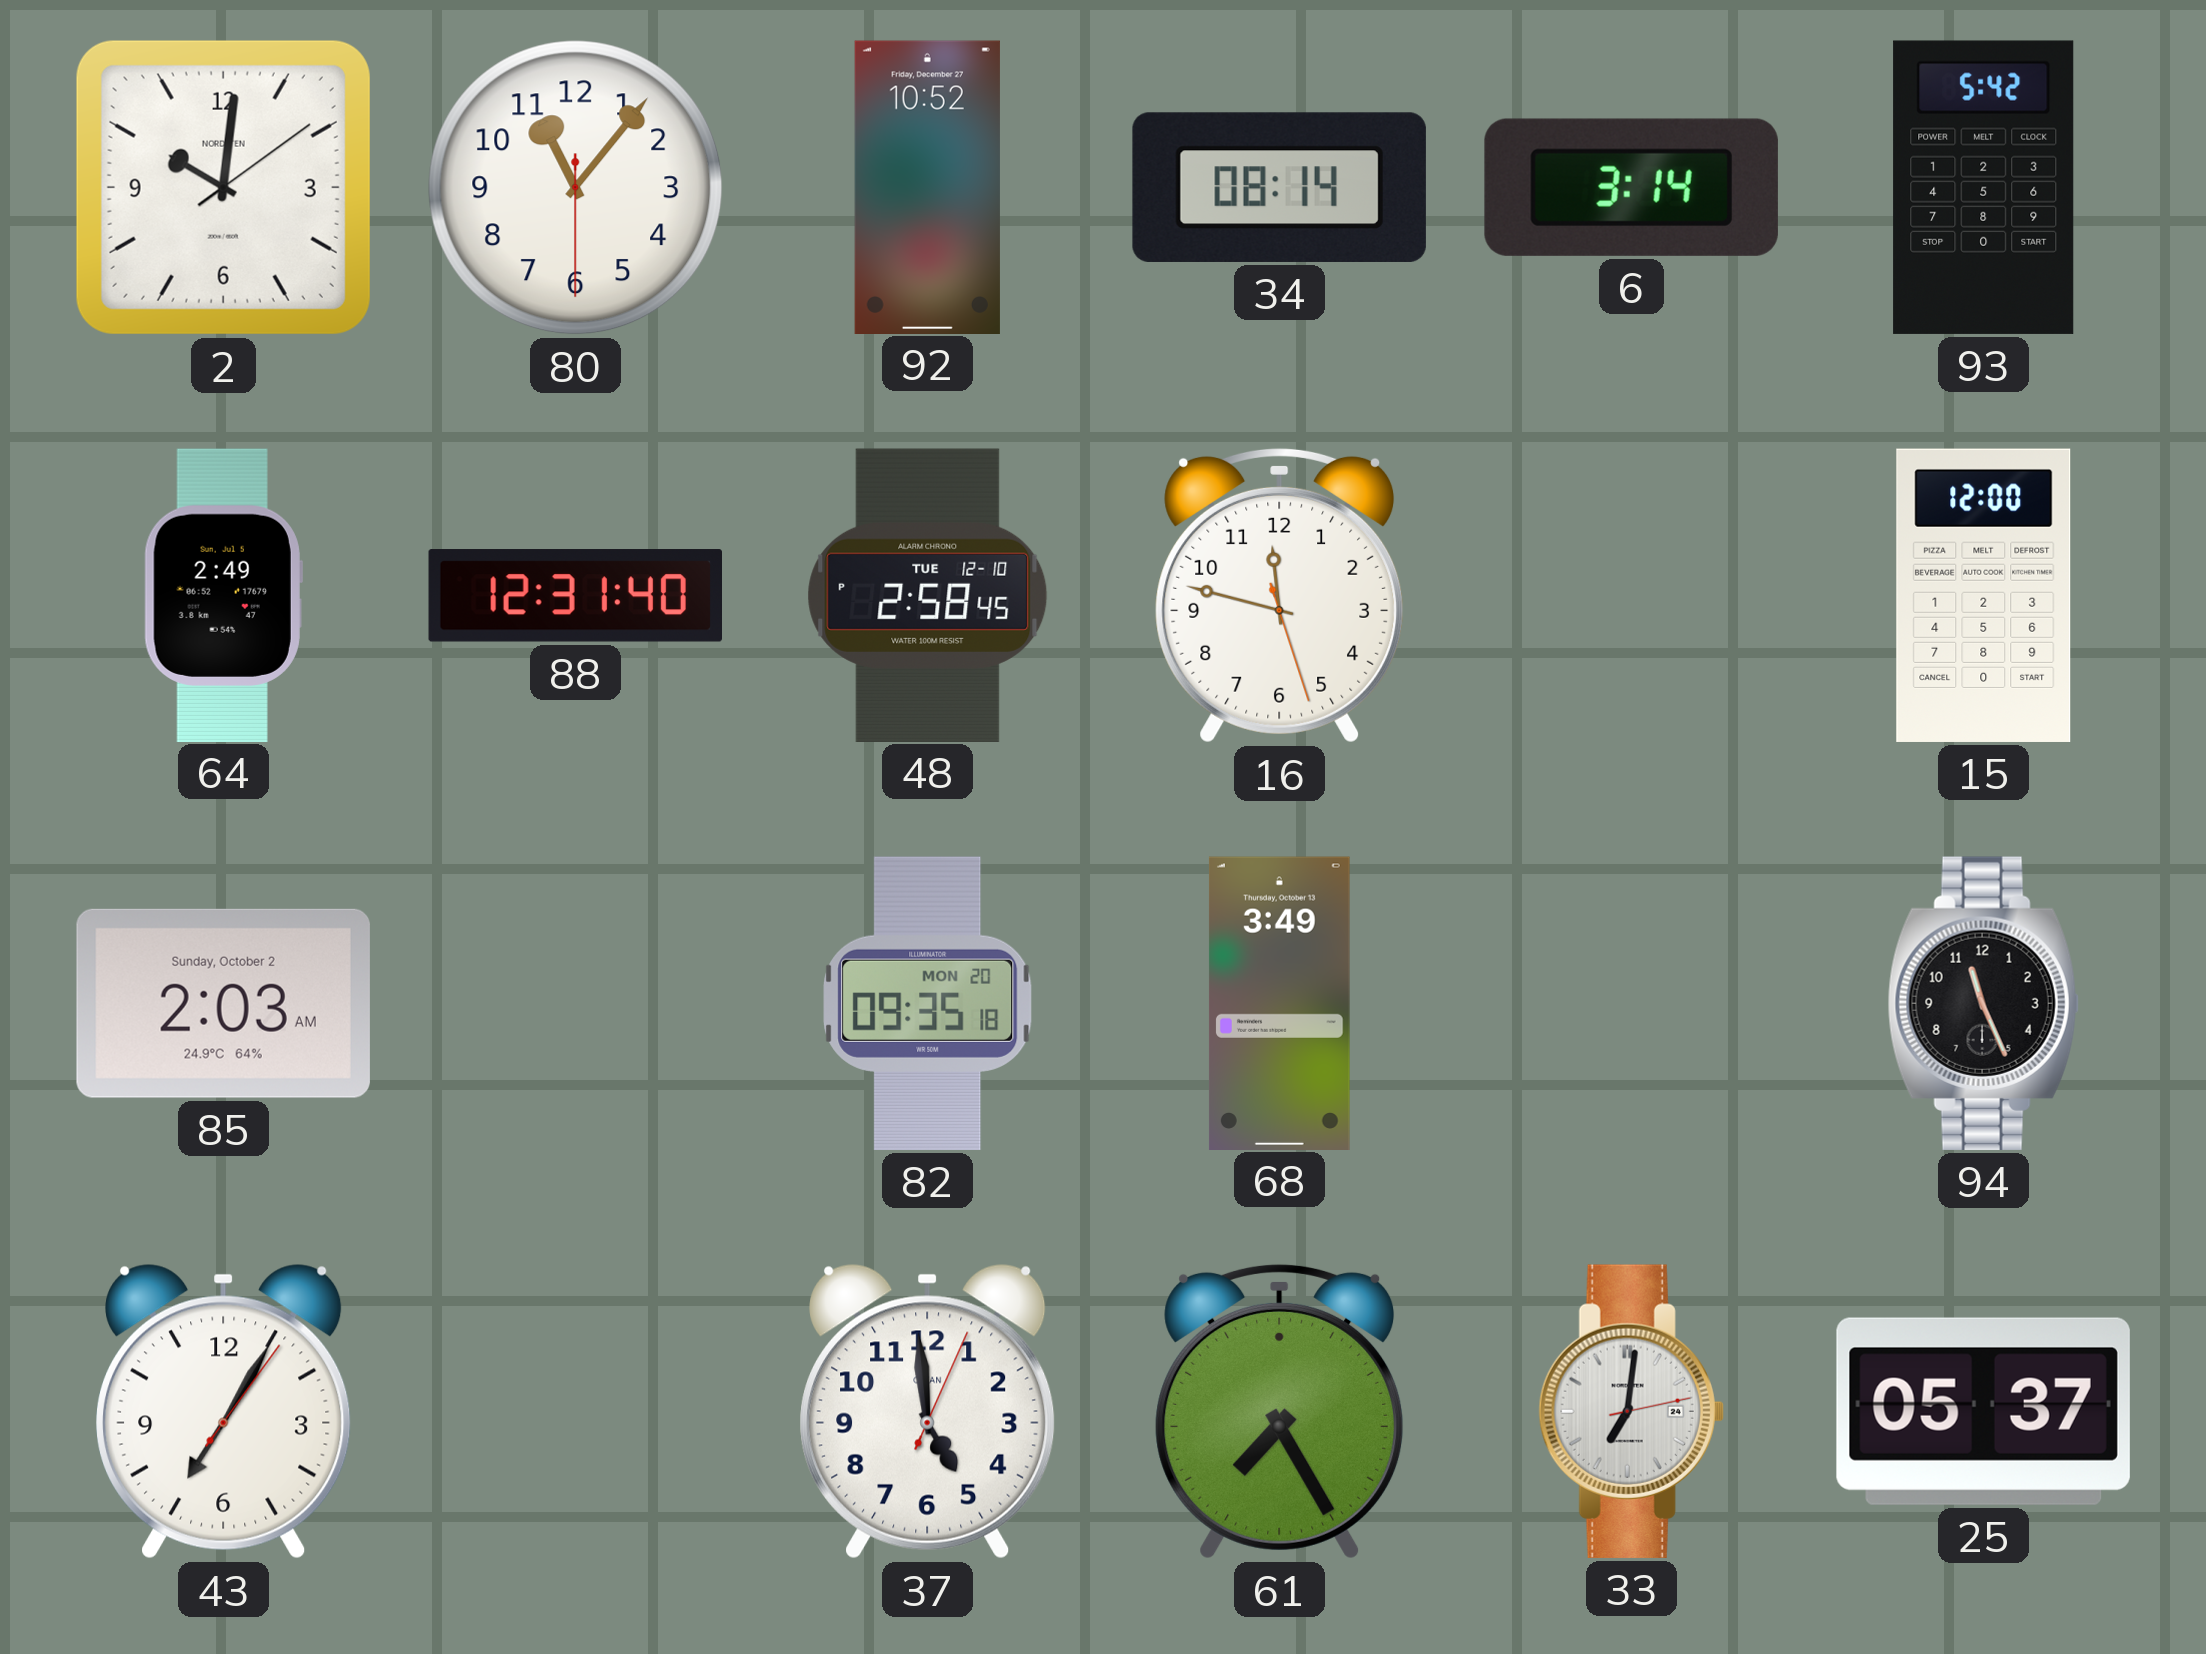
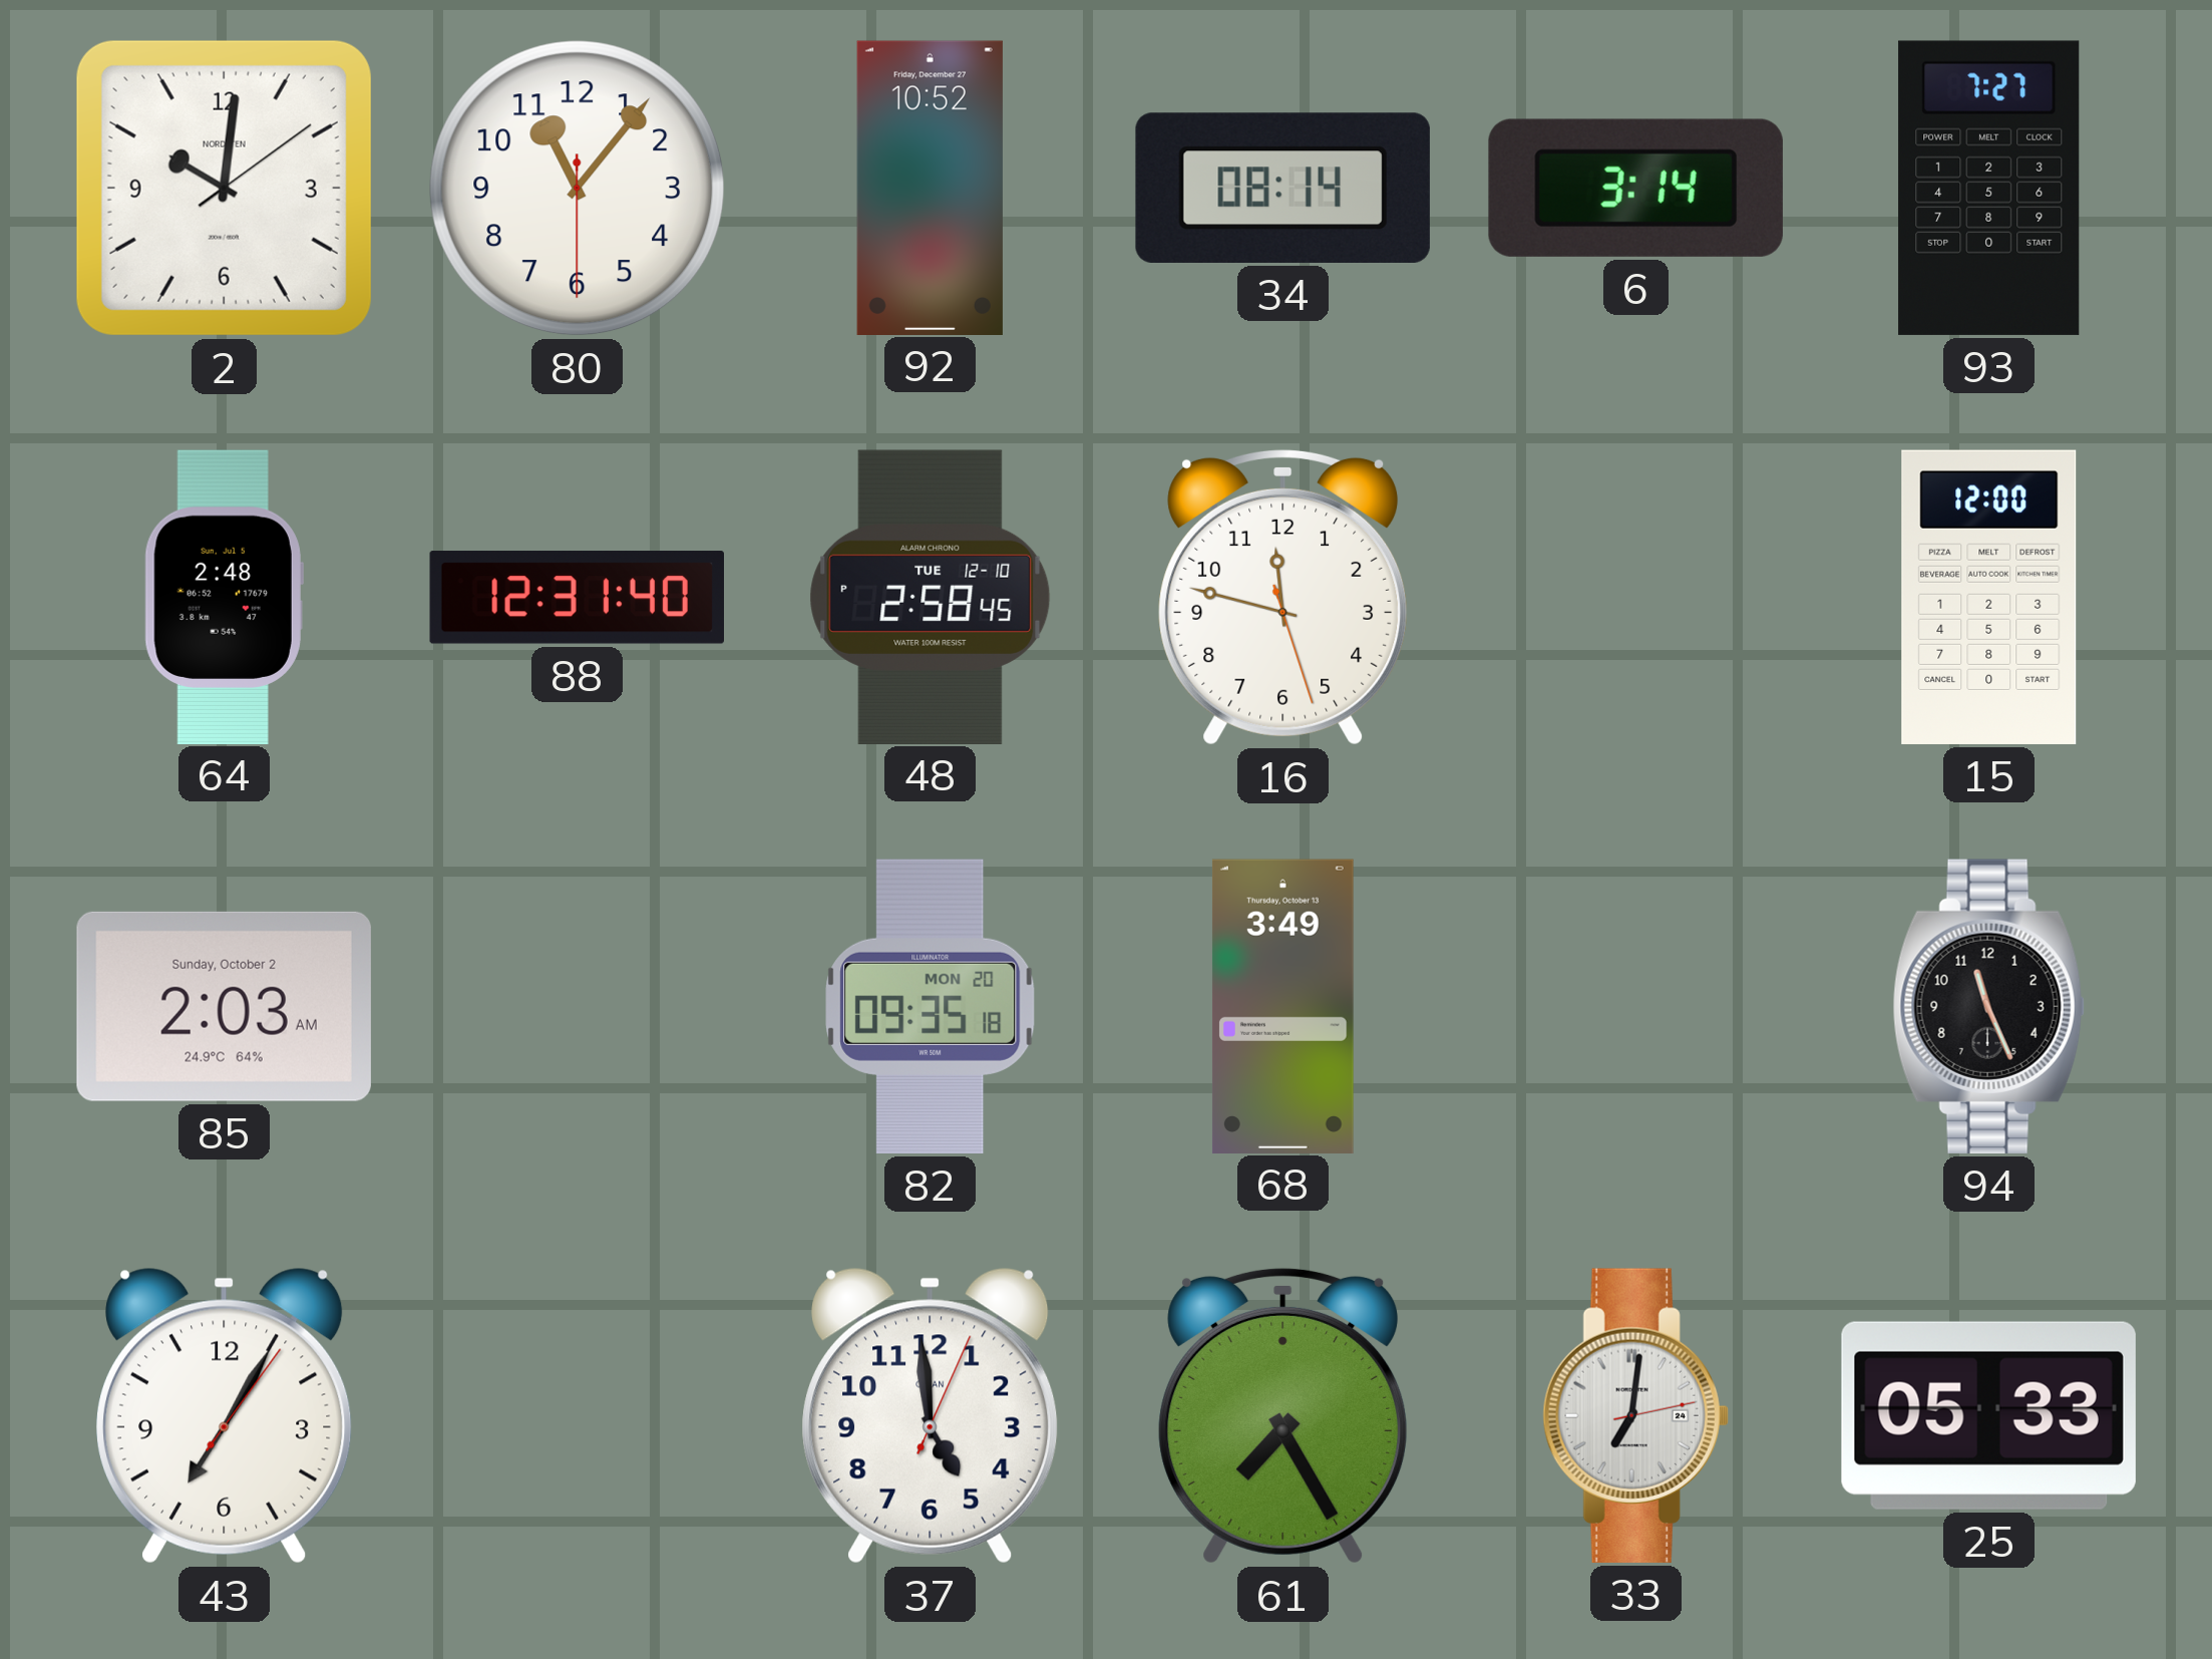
93: 5:42 -> 7:27 (1989, 188)
64: 2:49 -> 2:48 (224, 597)
25: 05:37 -> 05:33 (1988, 1415)
